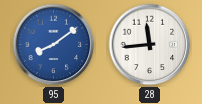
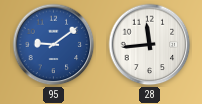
95: 8:09 -> 9:09 (54, 45)
